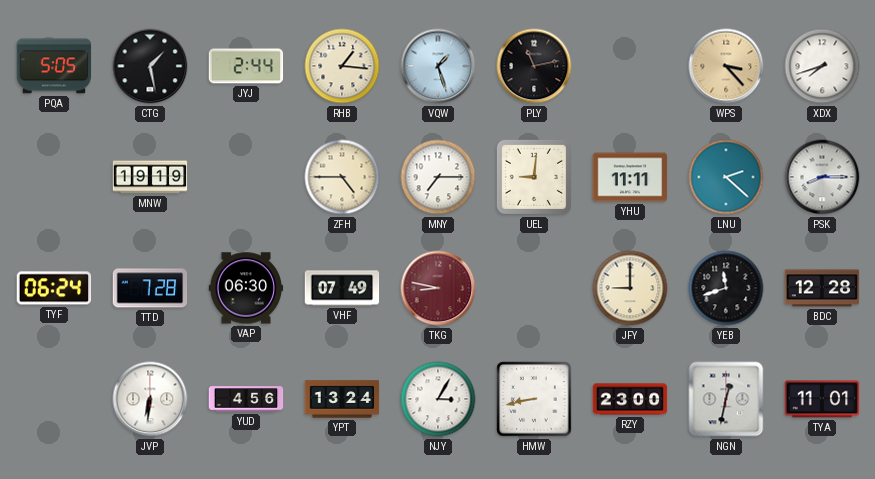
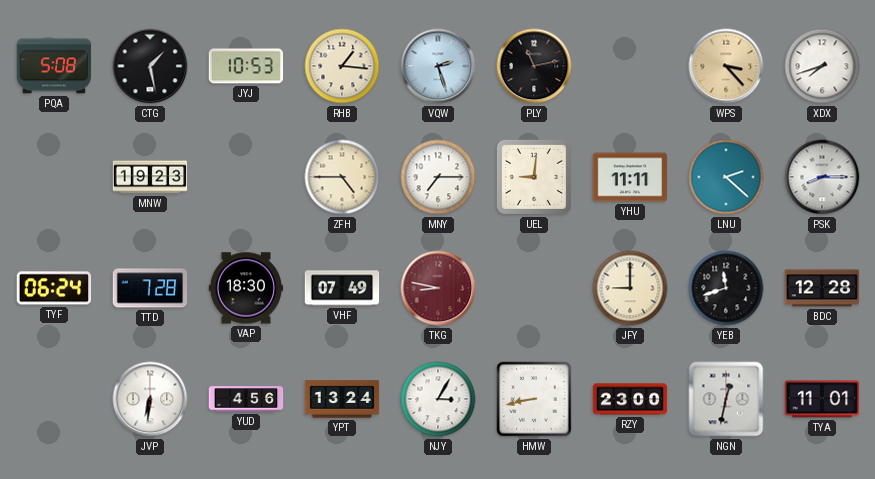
PQA: 5:05 -> 5:08 (54, 66)
JYJ: 2:44 -> 10:53 (246, 66)
VQW: 1:27 -> 2:27 (438, 66)
MNW: 19:19 -> 19:23 (150, 177)
VAP: 06:30 -> 18:30 (246, 288)
